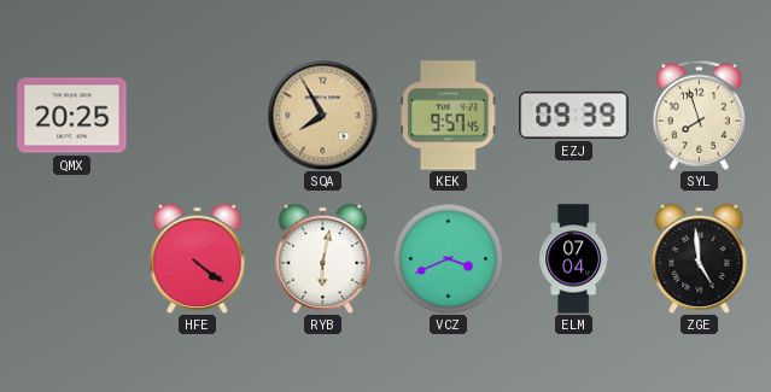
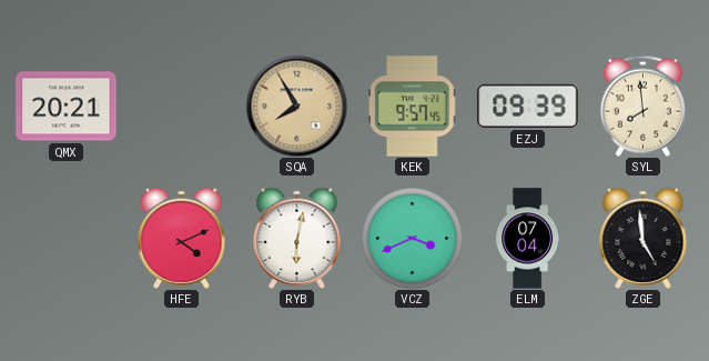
QMX: 20:25 -> 20:21 (67, 107)
SYL: 7:57 -> 7:59 (642, 106)
HFE: 4:21 -> 4:11 (182, 238)
